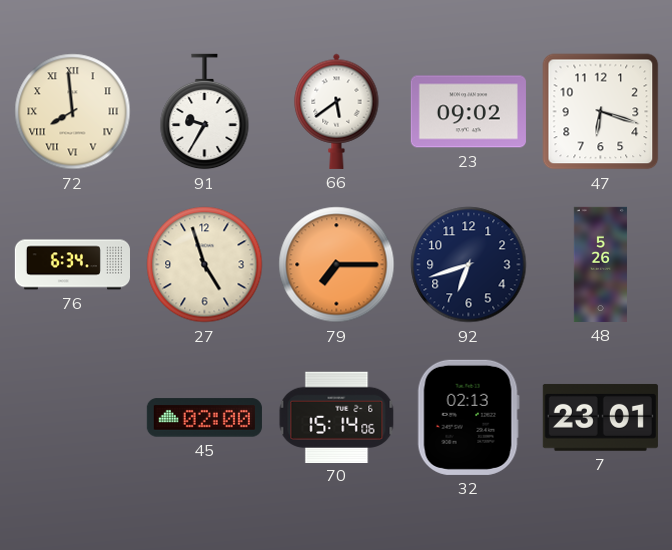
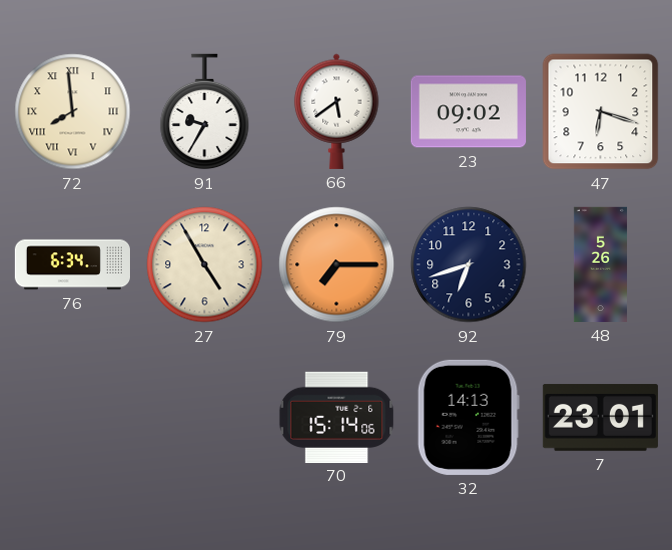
27: 4:57 -> 4:55 (205, 265)
45: 02:00 -> none (204, 418)
32: 02:13 -> 14:13 (468, 417)
